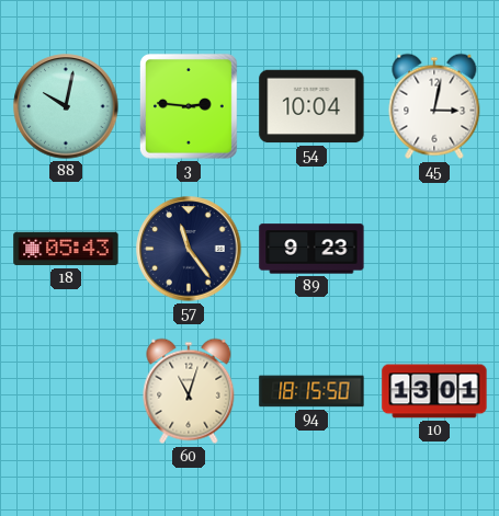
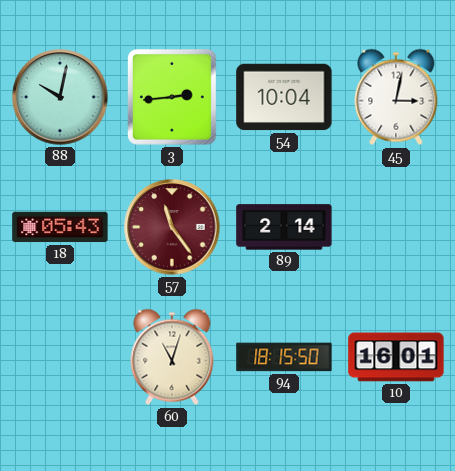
3: 2:46 -> 2:44 (172, 97)
57 dial: navy -> burgundy (172, 227)
89: 9:23 -> 2:14 (284, 227)
10: 13:01 -> 16:01 (396, 357)
